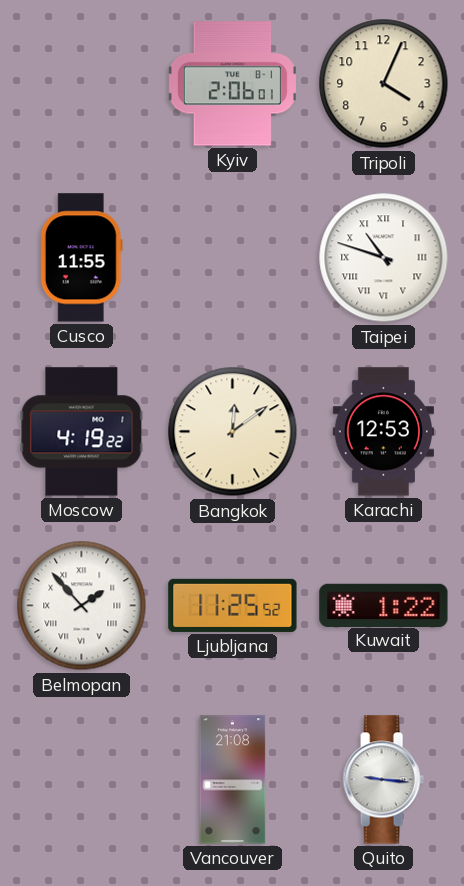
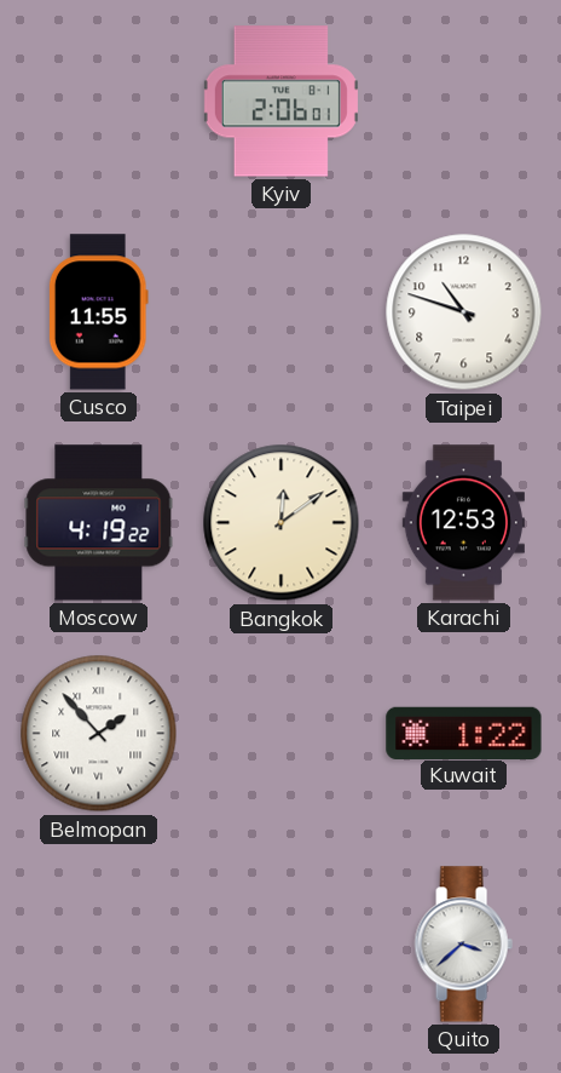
Tripoli: 4:04 -> none (384, 84)
Taipei numerals: Roman -> Arabic (464, 312)
Ljubljana: 11:25 -> none (233, 605)
Vancouver: 21:08 -> none (233, 780)
Quito: 9:16 -> 3:38 (463, 945)
